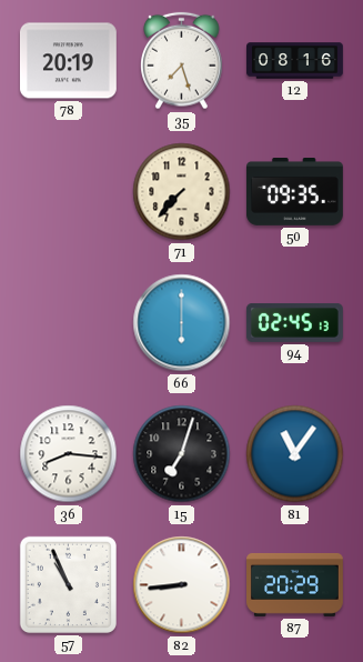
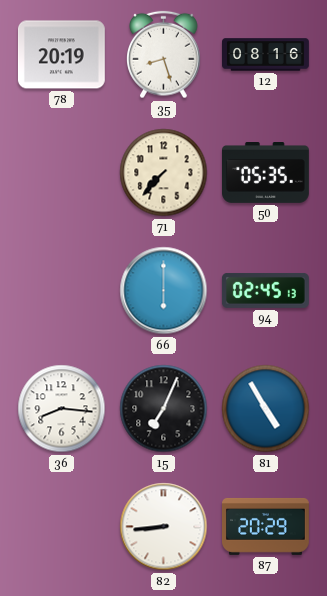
35: 7:27 -> 8:27 (164, 55)
50: 09:35 -> 05:35 (266, 173)
15: 7:03 -> 7:04 (164, 409)
81: 11:06 -> 4:55 (266, 409)
57: 10:56 -> none (68, 584)
